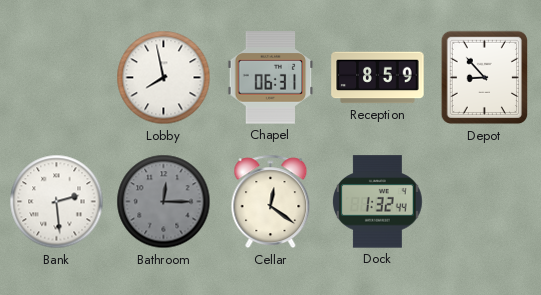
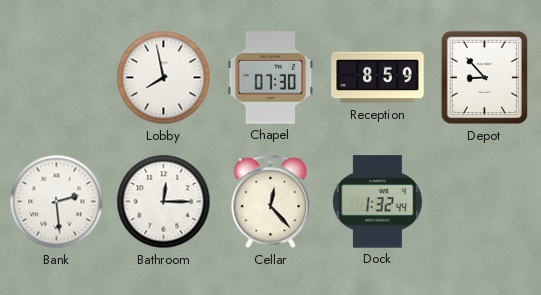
Chapel: 06:31 -> 07:30 (271, 78)
Bathroom dial: grey -> white (164, 202)
Cellar: 12:21 -> 12:23 (271, 202)
